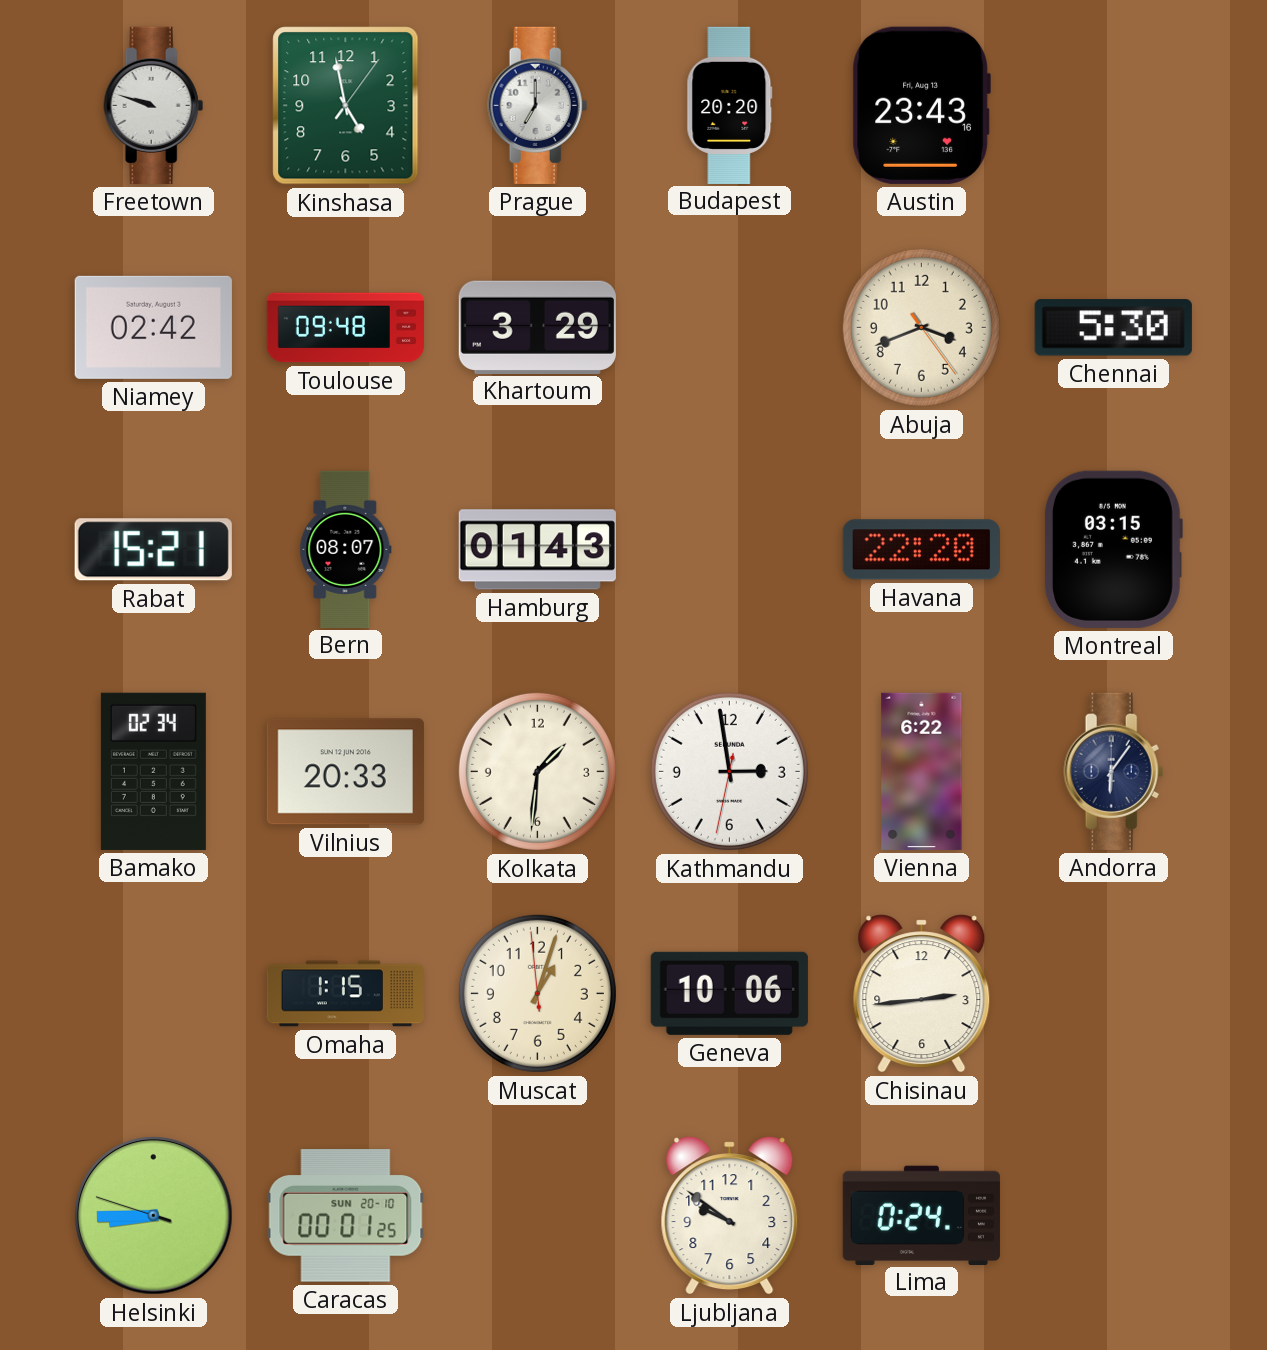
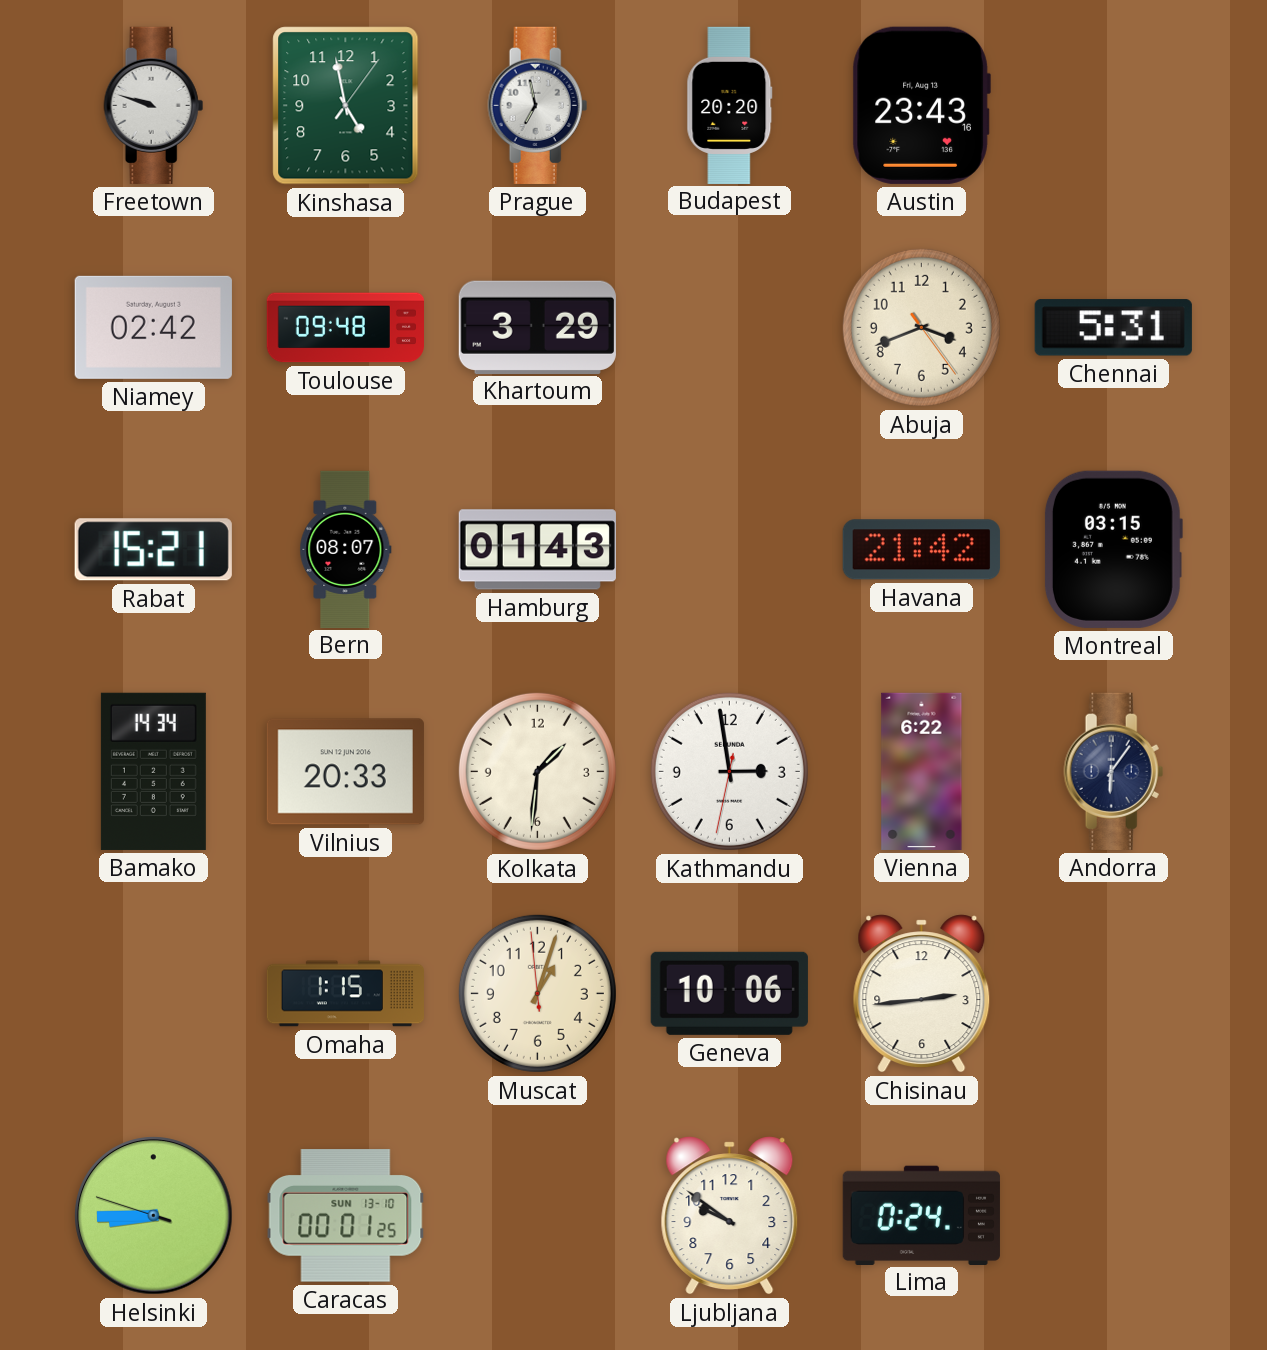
Prague: 7:00 -> 6:58 (538, 105)
Chennai: 5:30 -> 5:31 (1113, 328)
Havana: 22:20 -> 21:42 (921, 550)
Bamako: 02:34 -> 14:34 (153, 771)
Caracas date: SUN 20-10 -> SUN 13-10 (346, 1216)
